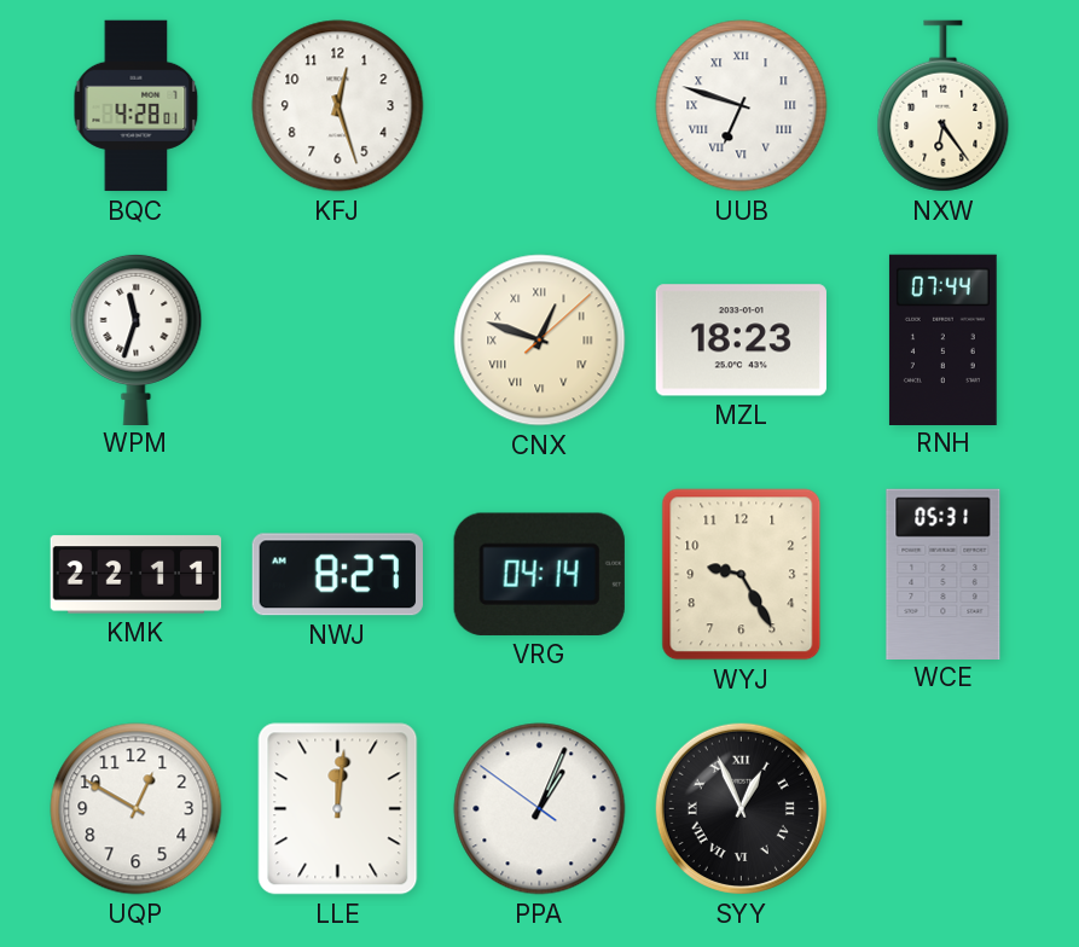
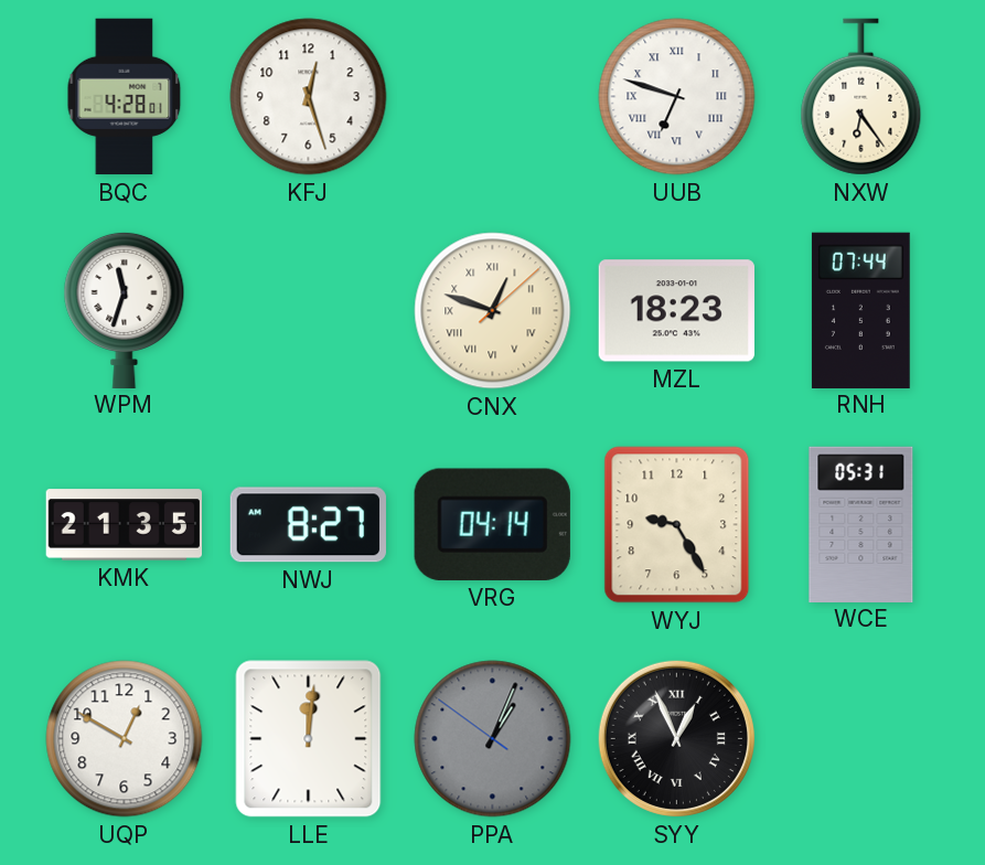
KMK: 22:11 -> 21:35 (124, 525)
PPA dial: white -> grey (493, 739)
